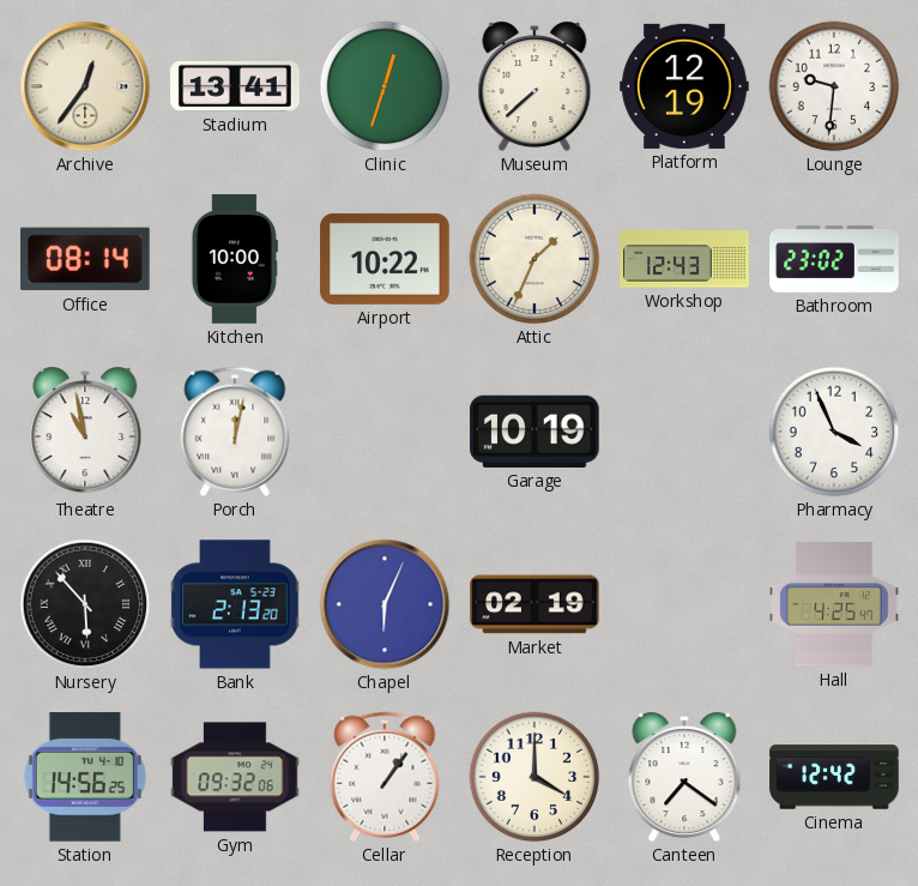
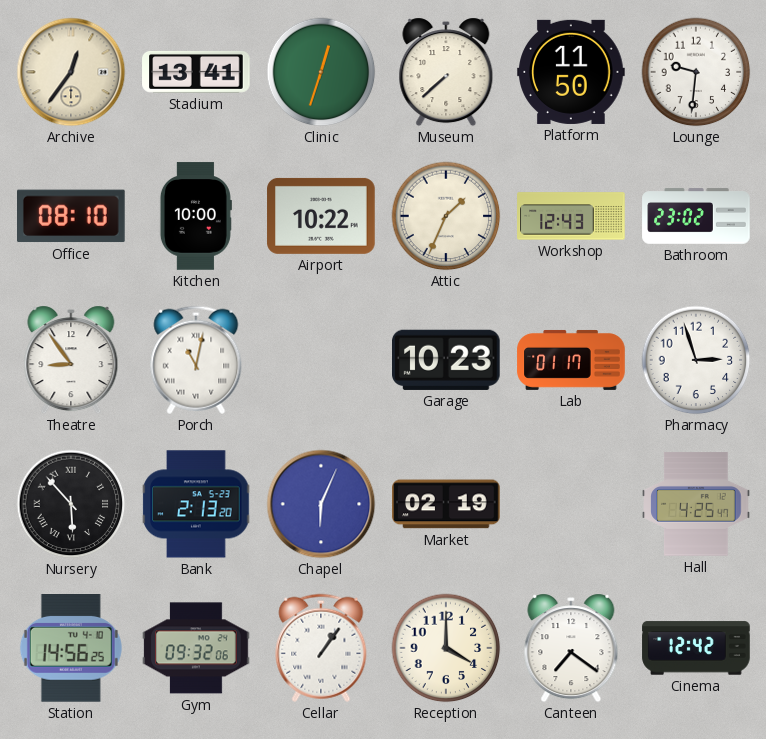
Platform: 12:19 -> 11:50 (571, 72)
Office: 08:14 -> 08:10 (72, 216)
Theatre: 10:58 -> 8:54 (71, 360)
Porch: 12:02 -> 11:02 (196, 360)
Garage: 10:19 -> 10:23 (447, 360)
Lab: none -> 01:17 (571, 360)
Pharmacy: 3:56 -> 2:57 (696, 360)
